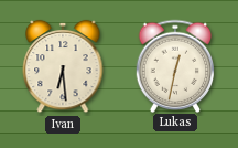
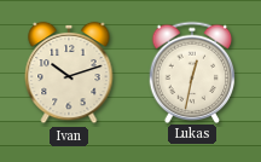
Ivan: 6:29 -> 10:12 (69, 73)
